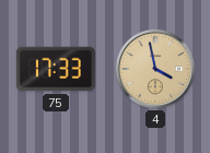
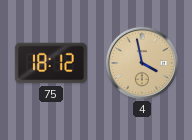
75: 17:33 -> 18:12 (51, 63)
